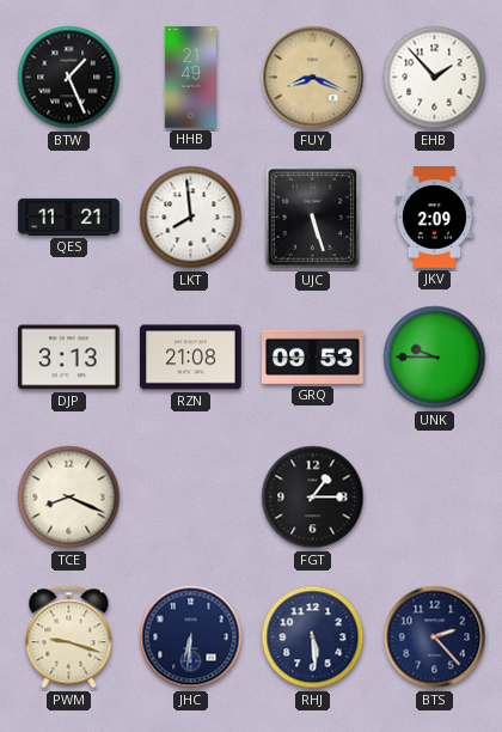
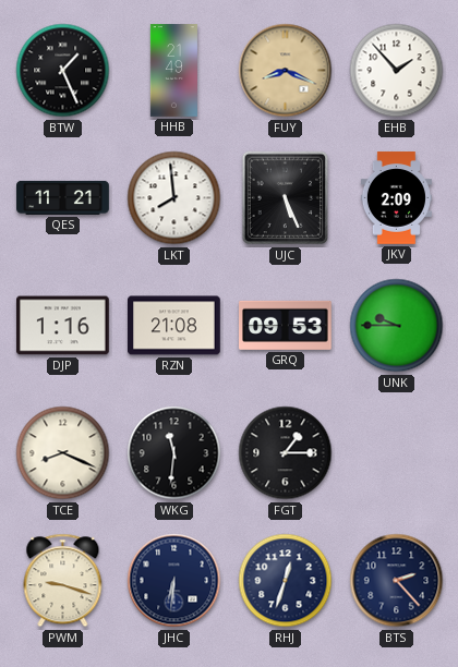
UJC: 5:27 -> 5:26 (286, 198)
DJP: 3:13 -> 1:16 (63, 326)
WKG: none -> 11:31 (174, 453)
RHJ: 5:29 -> 12:33 (286, 581)
